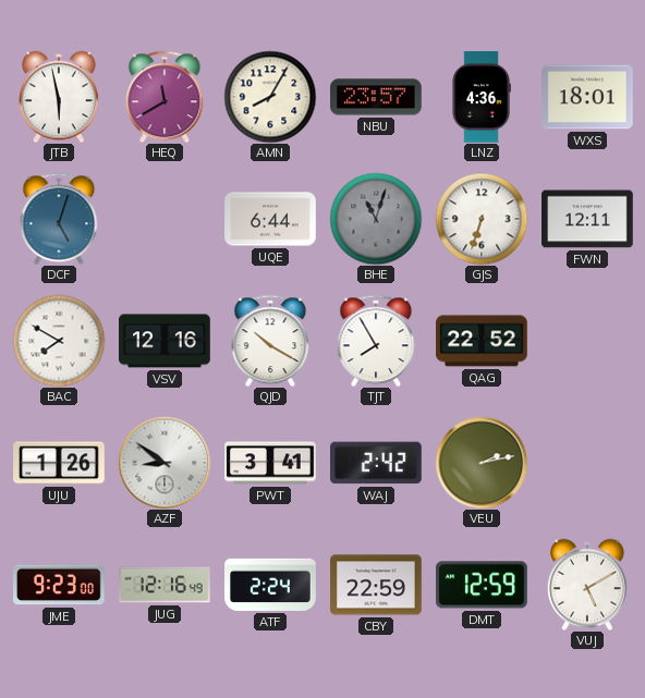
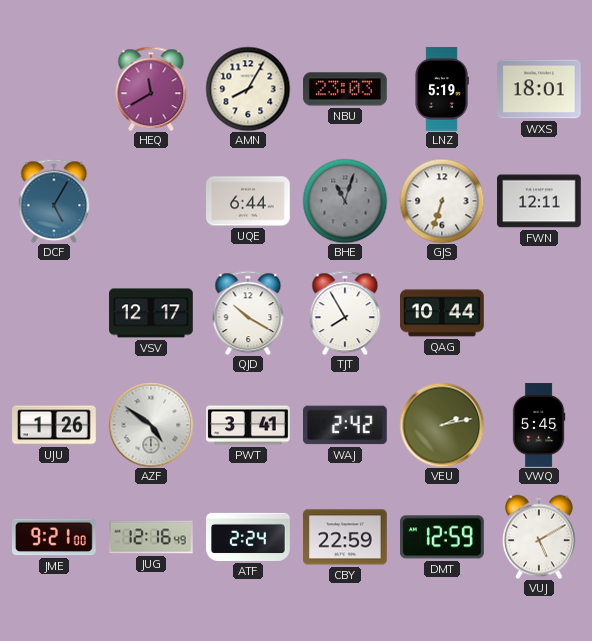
JTB: 5:58 -> none (60, 97)
NBU: 23:57 -> 23:03 (345, 89)
LNZ: 4:36 -> 5:19 (442, 89)
DCF: 5:03 -> 5:05 (54, 201)
BAC: 7:50 -> none (59, 341)
VSV: 12:16 -> 12:17 (151, 313)
QAG: 22:52 -> 10:44 (442, 313)
AZF: 8:51 -> 4:51 (151, 425)
VWQ: none -> 5:45 (539, 425)
JME: 9:23 -> 9:21 (55, 537)
